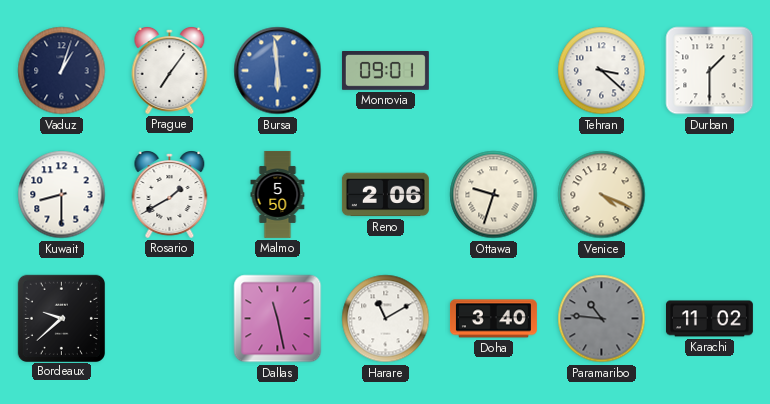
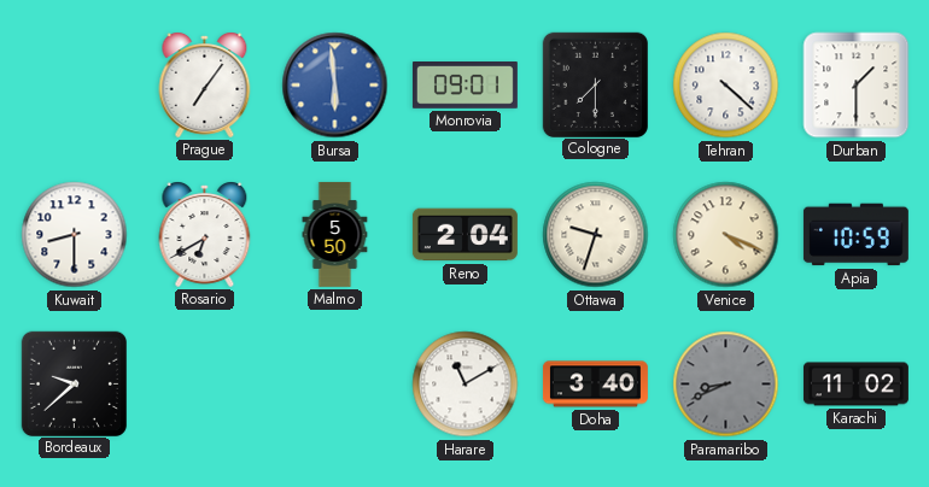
Vaduz: 1:03 -> none (62, 71)
Cologne: none -> 7:30 (595, 84)
Tehran: 3:22 -> 4:22 (726, 86)
Rosario: 1:40 -> 6:40 (205, 234)
Reno: 2:06 -> 2:04 (464, 235)
Apia: none -> 10:59 (855, 235)
Dallas: 11:28 -> none (278, 319)
Paramaribo: 10:46 -> 8:41 (726, 385)
